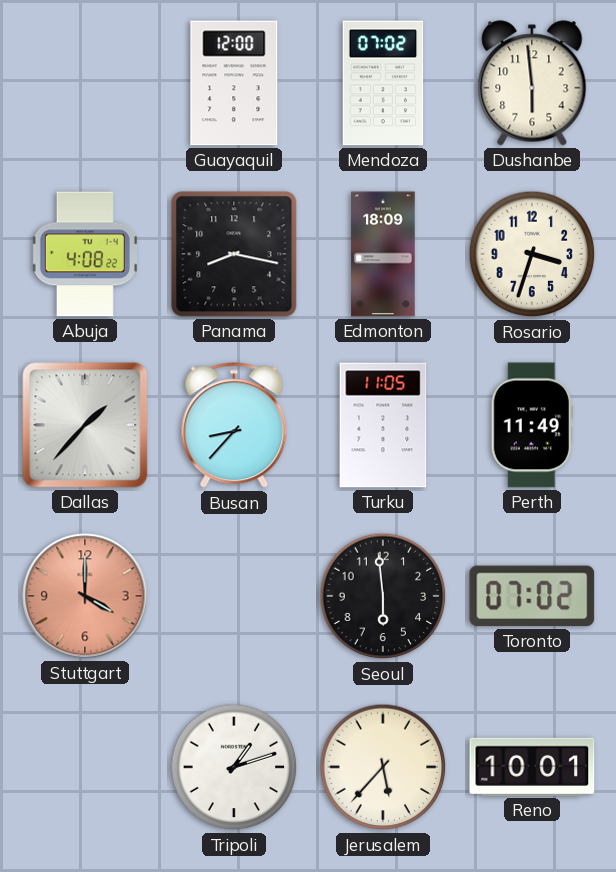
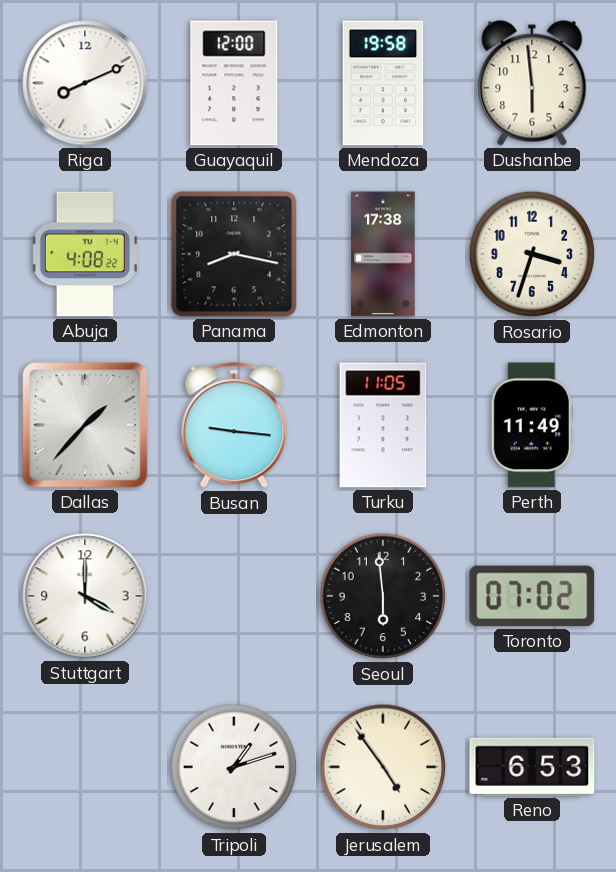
Riga: none -> 8:11 (85, 83)
Mendoza: 07:02 -> 19:58 (383, 83)
Edmonton: 18:09 -> 17:38 (383, 254)
Busan: 8:37 -> 9:16 (234, 426)
Stuttgart dial: salmon -> white (85, 596)
Jerusalem: 5:37 -> 4:54 (383, 767)
Reno: 10:01 -> 6:53 (532, 767)
